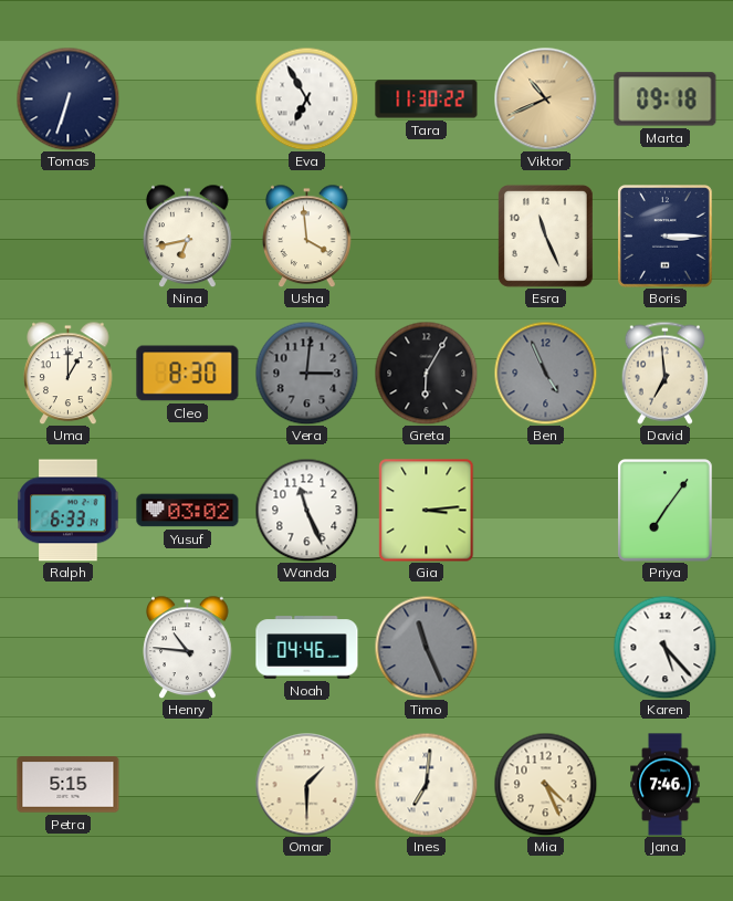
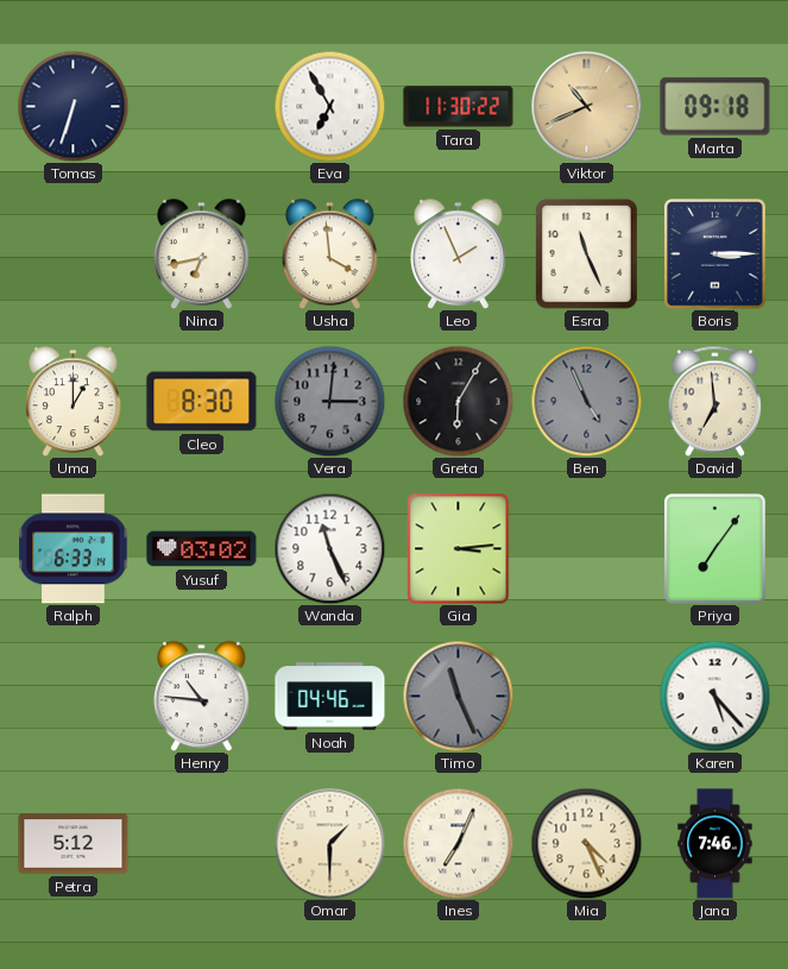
Leo: none -> 1:56 (459, 253)
Petra: 5:15 -> 5:12 (74, 844)
Ines: 7:01 -> 7:04 (458, 843)
